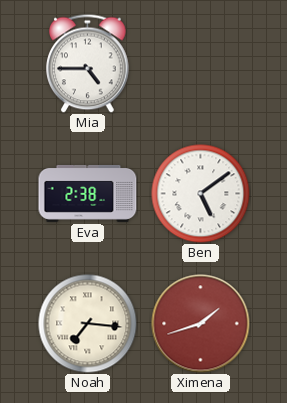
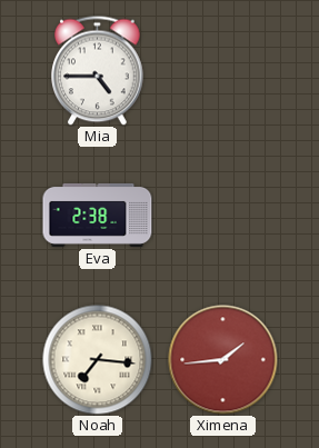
Ben: 5:09 -> none (201, 194)
Ximena: 1:42 -> 1:44 (223, 360)
